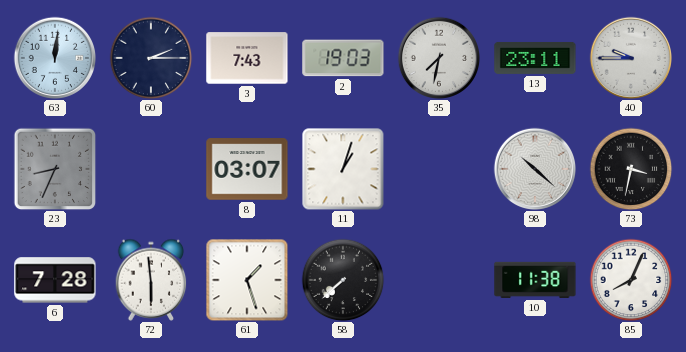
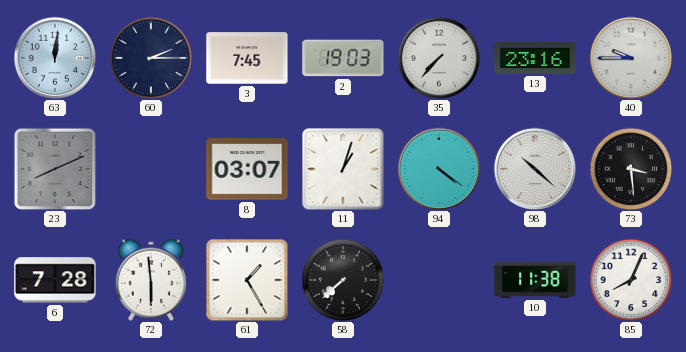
3: 7:43 -> 7:45 (247, 58)
35: 7:32 -> 7:37 (438, 57)
13: 23:11 -> 23:16 (535, 58)
23: 8:34 -> 8:11 (55, 169)
94: none -> 4:21 (438, 168)
73: 3:32 -> 3:29 (631, 169)
61: 1:27 -> 1:25 (247, 280)
